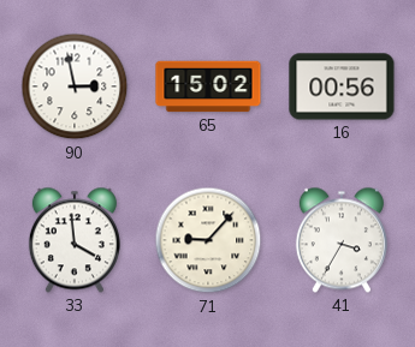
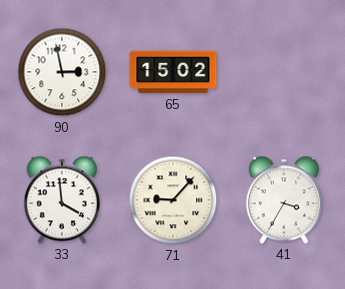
16: 00:56 -> none (342, 86)
